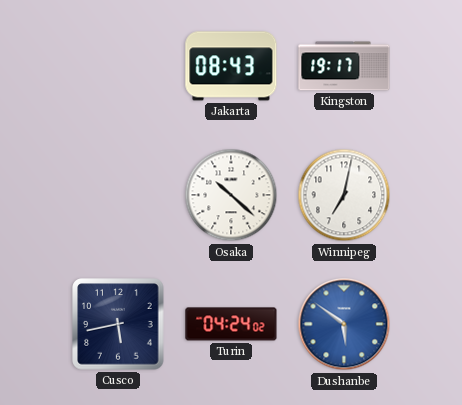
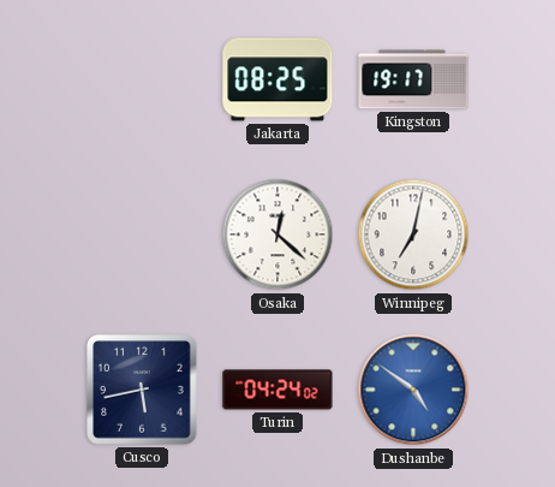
Jakarta: 08:43 -> 08:25 (277, 79)
Osaka: 10:22 -> 12:22 (277, 234)
Dushanbe: 5:51 -> 4:51 (413, 390)
